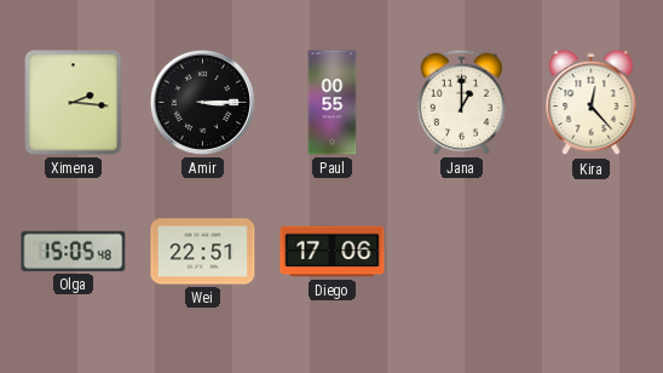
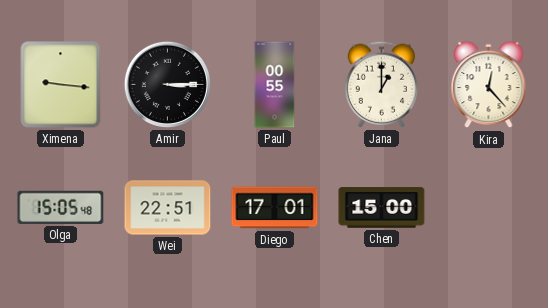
Ximena: 2:16 -> 9:16 (61, 85)
Diego: 17:06 -> 17:01 (275, 208)
Chen: none -> 15:00 (382, 208)
